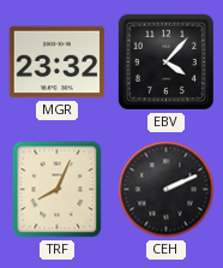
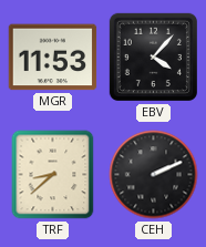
MGR: 23:32 -> 11:53 (53, 58)
TRF: 8:04 -> 8:38 (53, 175)
